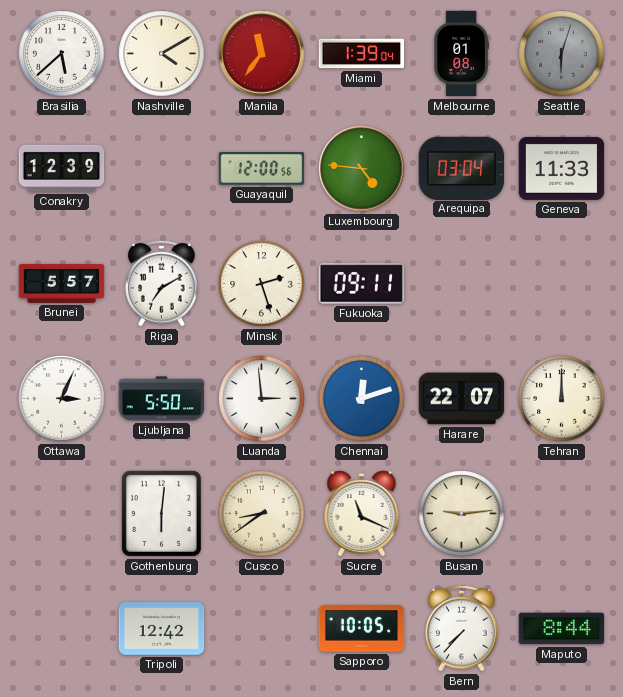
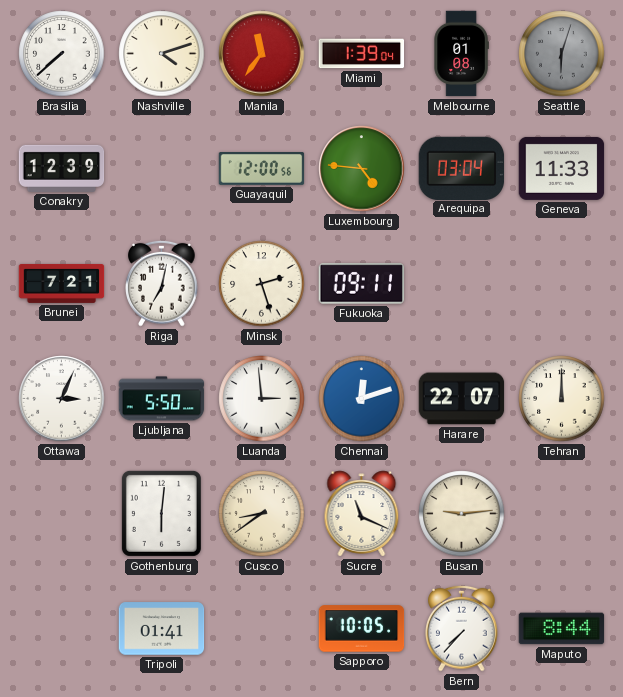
Brasilia: 5:38 -> 7:38 (62, 54)
Nashville: 4:10 -> 4:12 (162, 54)
Brunei: 5:57 -> 7:21 (62, 283)
Riga: 7:10 -> 7:02 (162, 283)
Tripoli: 12:42 -> 01:41 (162, 629)
